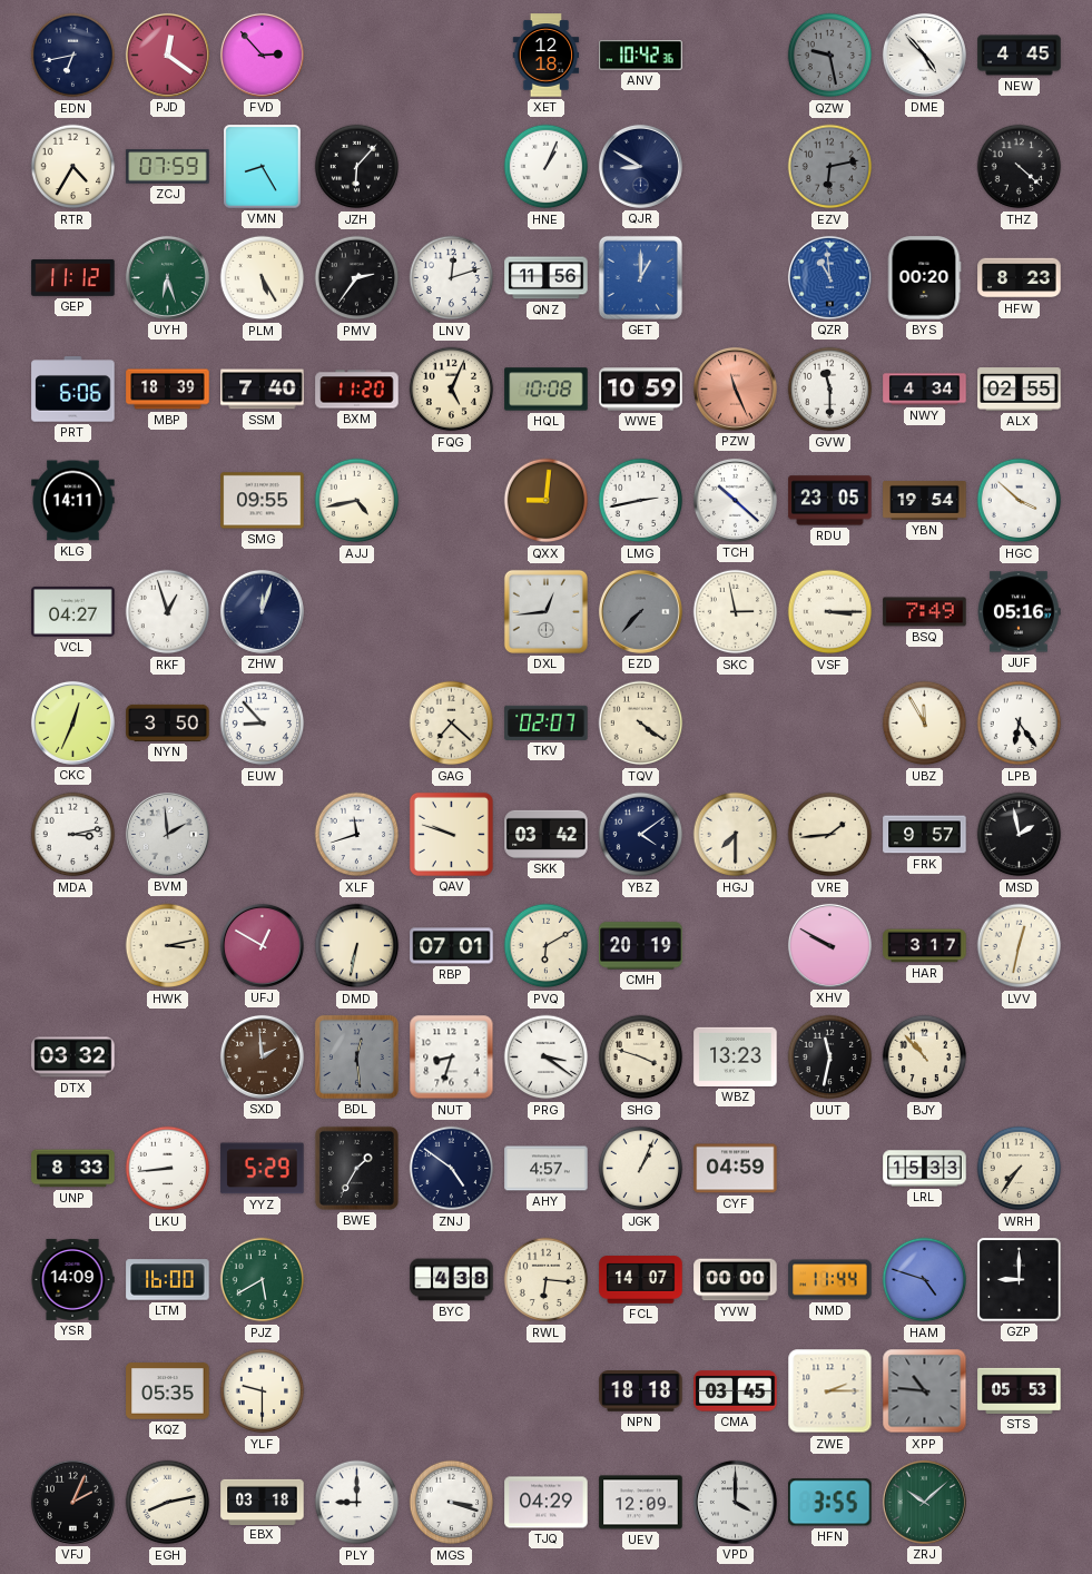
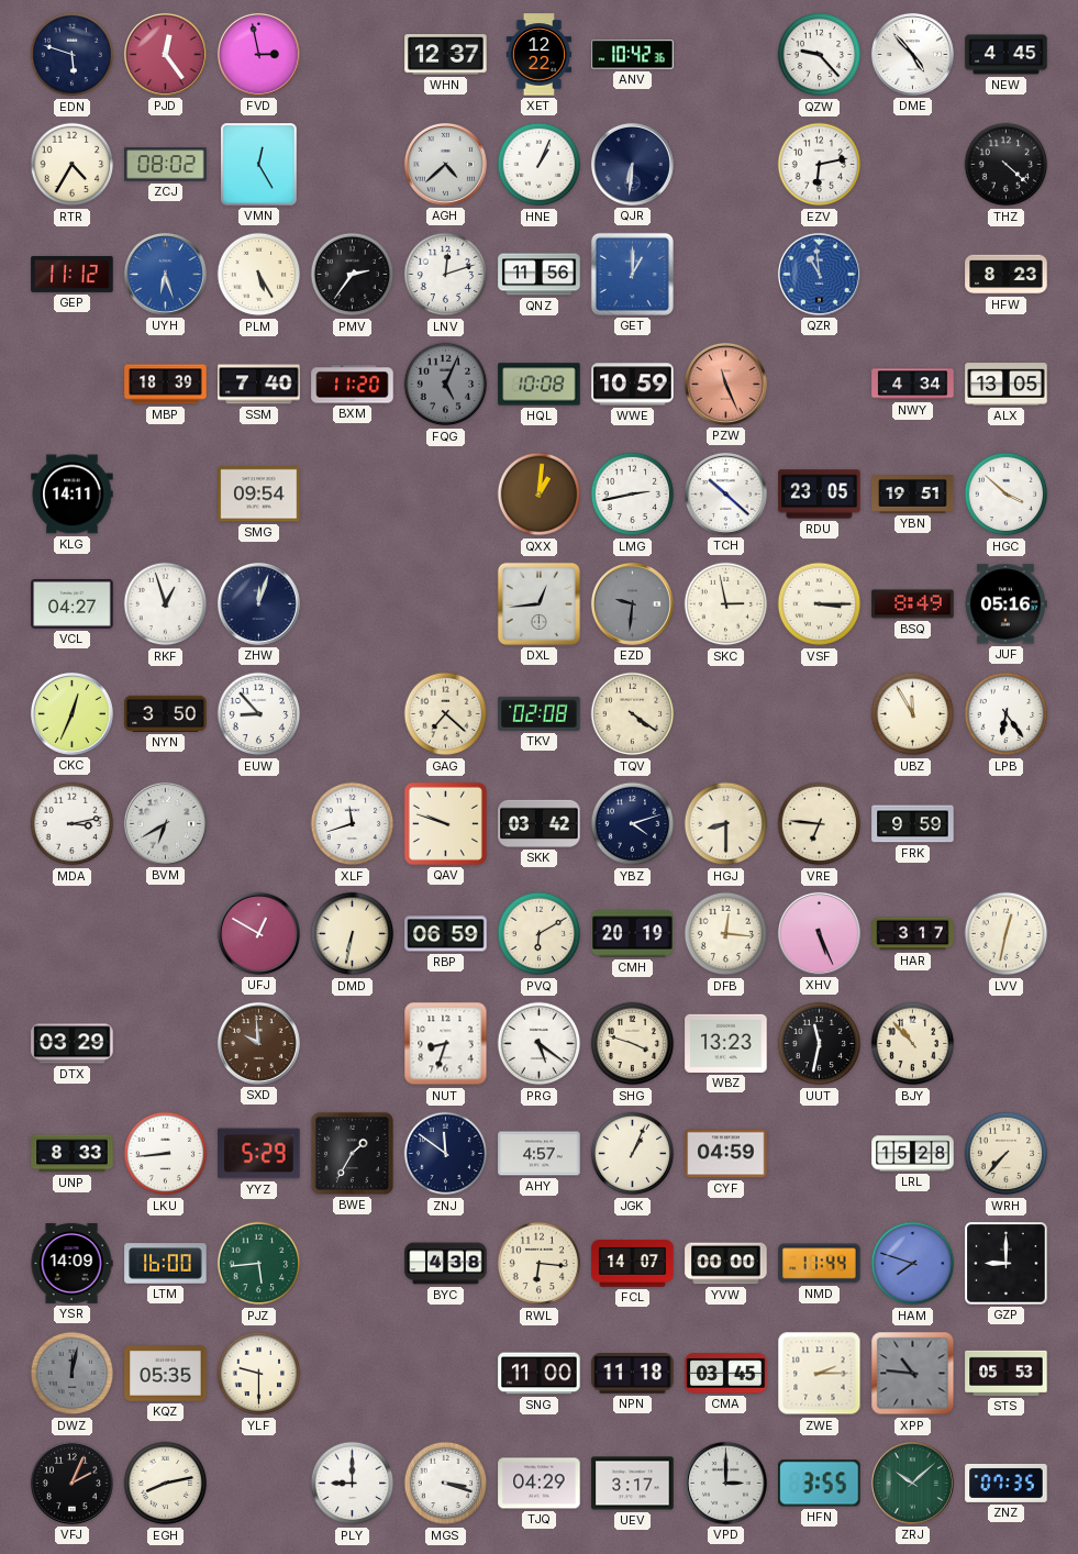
EDN: 6:43 -> 5:48 (73, 55)
PJD: 12:21 -> 12:24 (165, 54)
FVD: 2:53 -> 2:58 (258, 54)
WHN: none -> 12:37 (446, 55)
XET: 12:18 -> 12:22 (540, 55)
QZW: 9:28 -> 9:23 (820, 55)
QZW dial: grey -> white (820, 55)
ZCJ: 07:59 -> 08:02 (166, 165)
VMN: 8:25 -> 12:25 (259, 165)
JZH: 6:07 -> none (357, 167)
AGH: none -> 4:38 (445, 164)
QJR: 8:50 -> 6:31 (632, 164)
EZV dial: grey -> white (820, 165)
UYH dial: green -> blue (165, 274)
BYS: 00:20 -> none (924, 278)
PRT: 6:06 -> none (73, 390)
FQG dial: cream -> grey (446, 385)
GVW: 11:30 -> none (830, 390)
ALX: 02:55 -> 13:05 (1007, 385)
SMG: 09:55 -> 09:54 (259, 495)
AJJ: 4:43 -> none (357, 501)
QXX: 9:01 -> 1:01 (540, 495)
YBN: 19:54 -> 19:51 (913, 495)
EZD: 7:37 -> 9:31 (632, 603)
BSQ: 7:49 -> 8:49 (913, 604)
TKV: 02:07 -> 02:08 (540, 713)
BVM: 1:59 -> 6:40 (165, 823)
YBZ: 4:09 -> 4:12 (633, 824)
HGJ: 7:30 -> 8:30 (726, 824)
VRE: 1:44 -> 6:46 (820, 824)
FRK: 9:57 -> 9:59 (913, 824)
MSD: 1:58 -> none (1020, 835)
HWK: 3:13 -> none (168, 946)
RBP: 07:01 -> 06:59 (446, 934)
DFB: none -> 12:16 (726, 934)
XHV: 9:50 -> 5:26 (819, 933)
DTX: 03:32 -> 03:29 (73, 1044)
SXD: 1:59 -> 9:59 (258, 1043)
BDL: 12:29 -> none (356, 1056)
PRG: 3:21 -> 5:21 (540, 1044)
ZNJ: 4:51 -> 11:51 (446, 1154)
LRL: 15:33 -> 15:28 (913, 1154)
WRH: 7:36 -> 7:37 (1007, 1154)
PJZ: 5:40 -> 5:44 (259, 1264)
HAM: 4:48 -> 7:48 (913, 1264)
DWZ: none -> 12:02 (73, 1374)
SNG: none -> 11:00 (540, 1374)
NPN: 18:18 -> 11:18 (633, 1374)
EBX: 03:18 -> none (263, 1502)
UEV: 12:09 -> 3:17 (633, 1484)
VPD: 4:00 -> 3:00 (725, 1483)
ZNZ: none -> 07:35 (1007, 1483)
